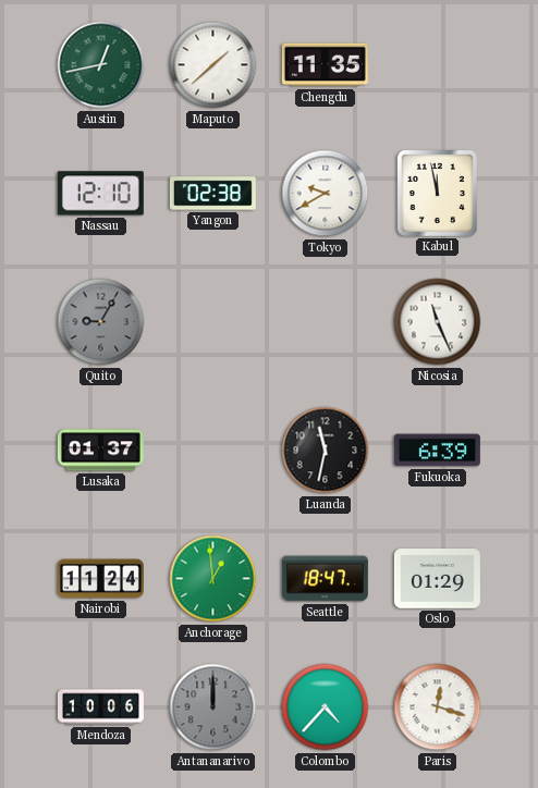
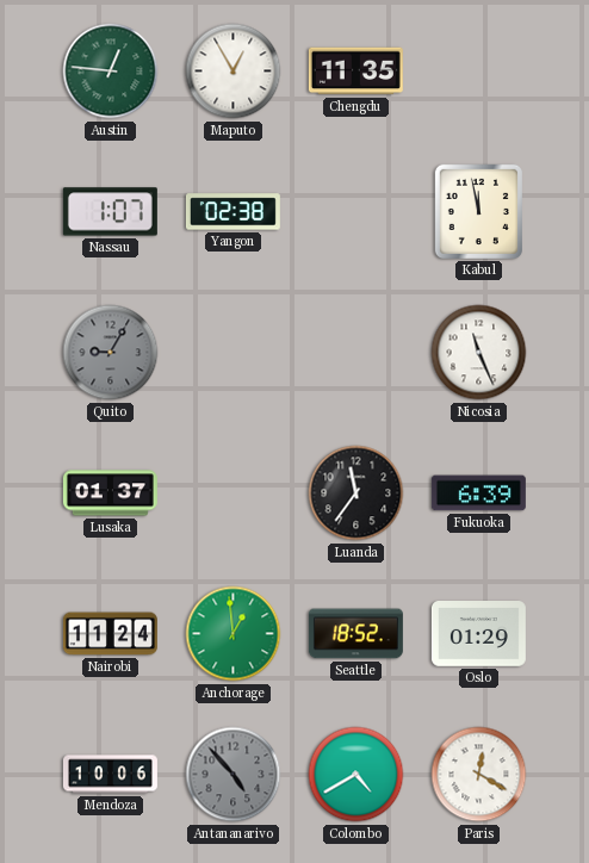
Austin: 12:43 -> 12:46 (111, 72)
Maputo: 1:38 -> 12:55 (234, 72)
Nassau: 12:10 -> 1:07 (110, 212)
Tokyo: 9:40 -> none (326, 194)
Luanda: 11:32 -> 11:36 (356, 493)
Seattle: 18:47 -> 18:52 (355, 634)
Antananarivo: 12:00 -> 4:53 (234, 775)
Colombo: 4:37 -> 4:40 (356, 775)
Paris: 12:18 -> 12:20 (479, 775)
